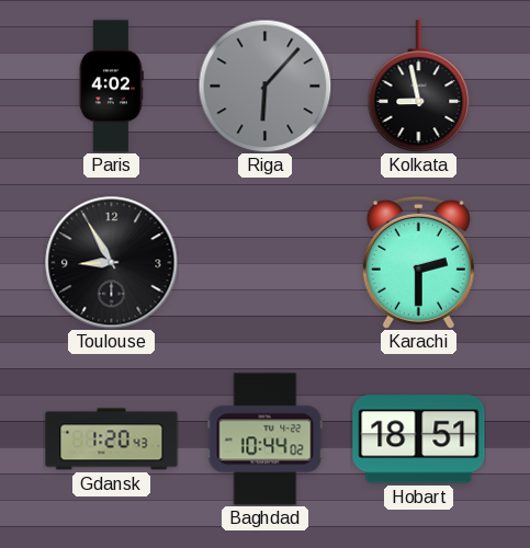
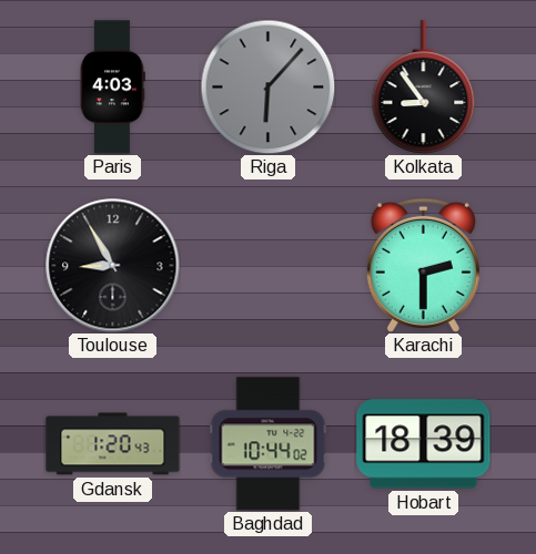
Paris: 4:02 -> 4:03 (112, 88)
Kolkata: 8:58 -> 8:54 (424, 88)
Hobart: 18:51 -> 18:39 (424, 444)
